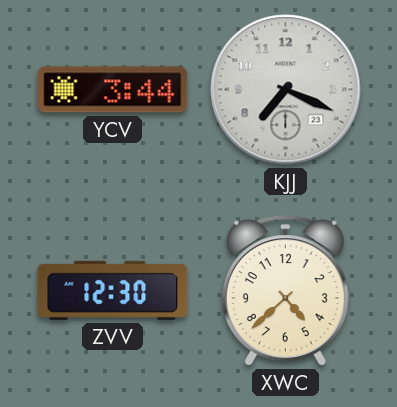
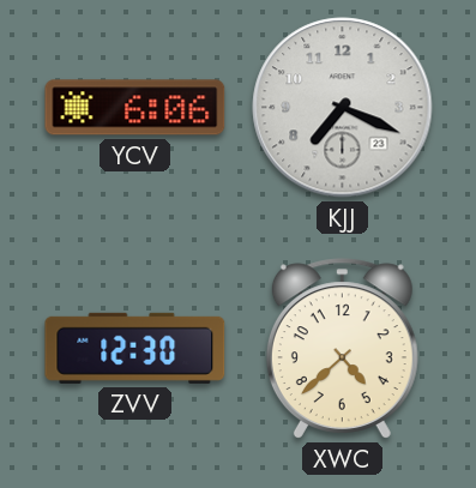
YCV: 3:44 -> 6:06 (135, 108)
